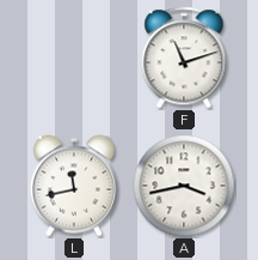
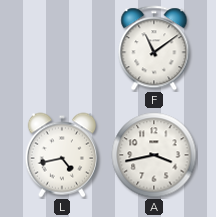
F: 11:12 -> 11:09 (154, 48)
L: 11:43 -> 4:43 (61, 155)
